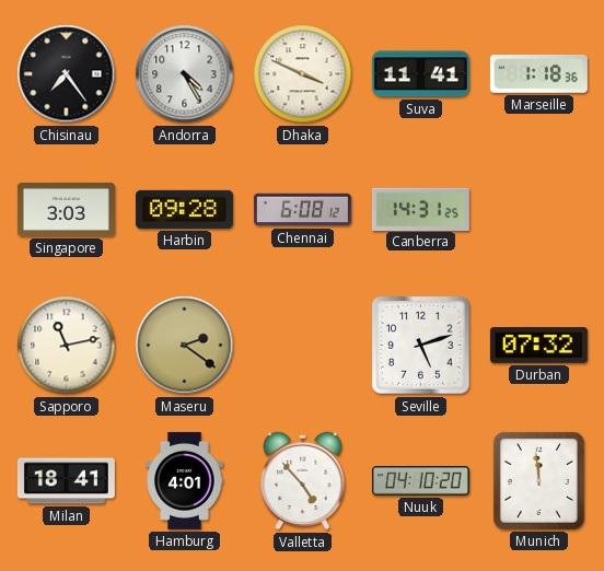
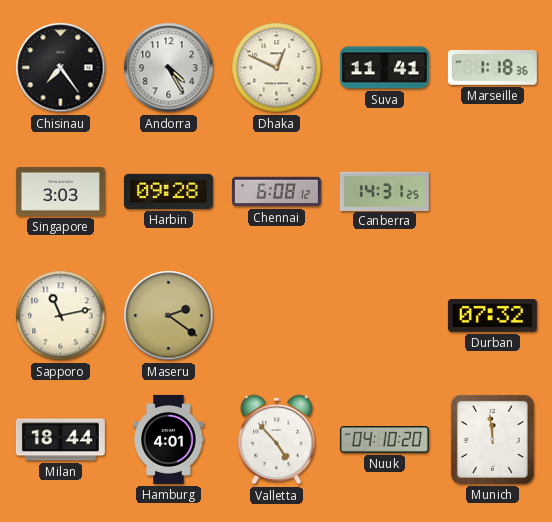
Dhaka: 3:49 -> 12:49 (277, 68)
Seville: 5:12 -> none (421, 346)
Milan: 18:41 -> 18:44 (60, 440)
